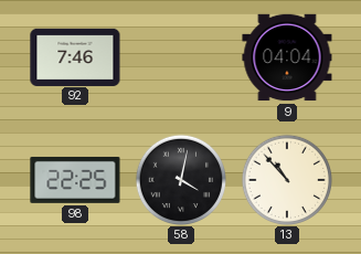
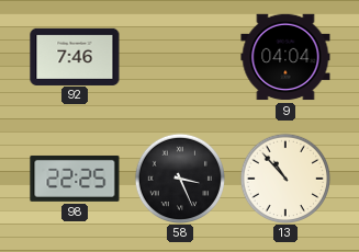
58: 4:02 -> 3:26 (179, 177)
